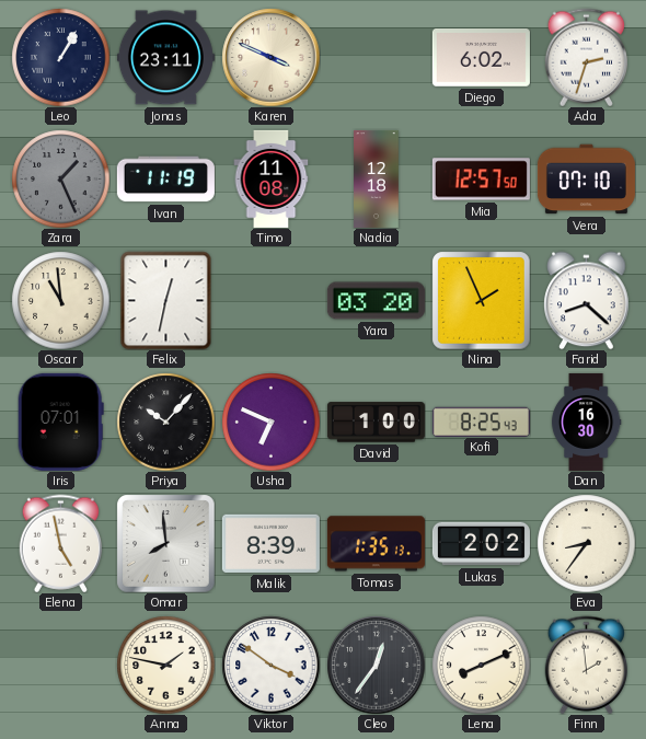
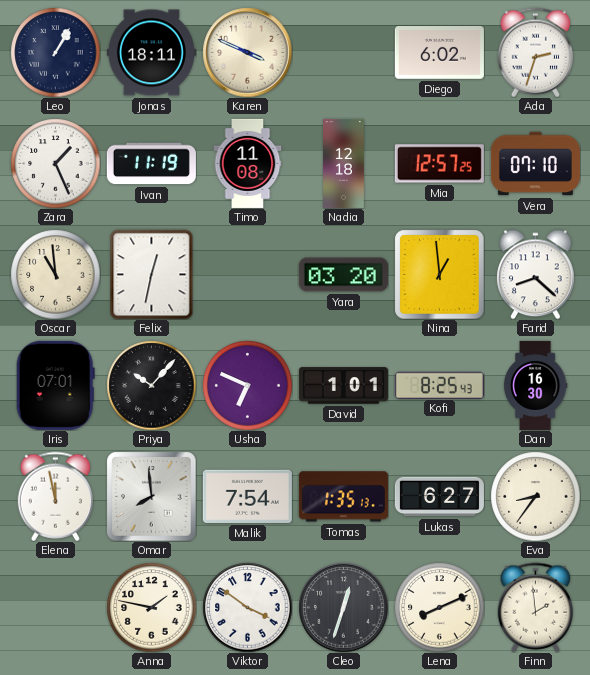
Jonas: 23:11 -> 18:11 (151, 53)
Zara dial: grey -> white (55, 163)
Mia: 12:57:50 -> 12:57:25 (439, 164)
Nina: 1:56 -> 12:59 (439, 274)
David: 1:00 -> 1:01 (343, 386)
Elena: 4:58 -> 11:58 (55, 496)
Malik: 8:39 -> 7:54 (247, 496)
Lukas: 2:02 -> 6:27 (439, 497)
Cleo: 12:36 -> 12:33 (343, 607)
